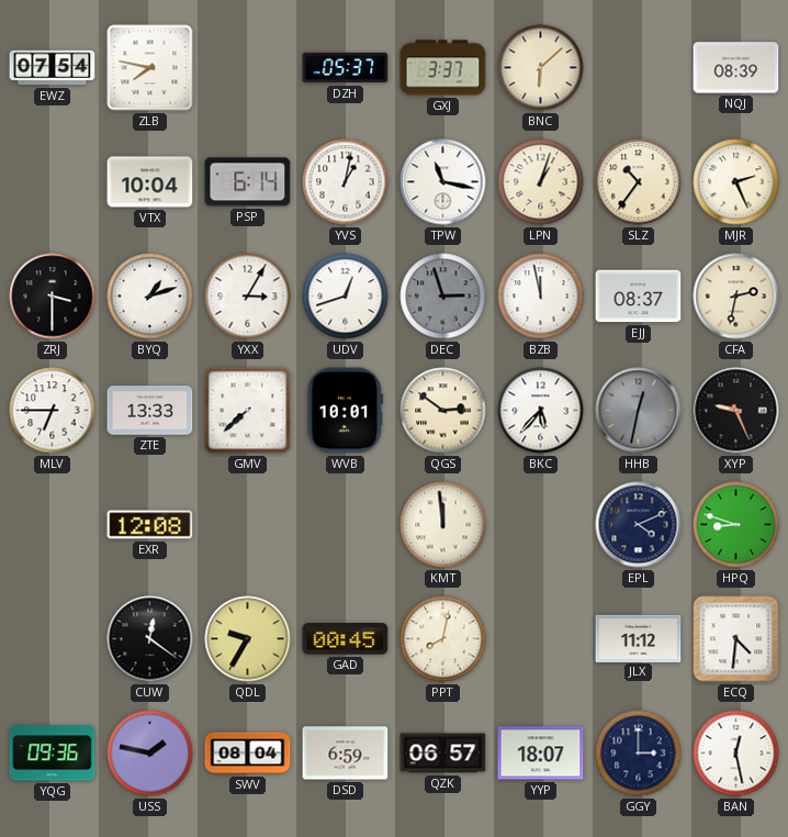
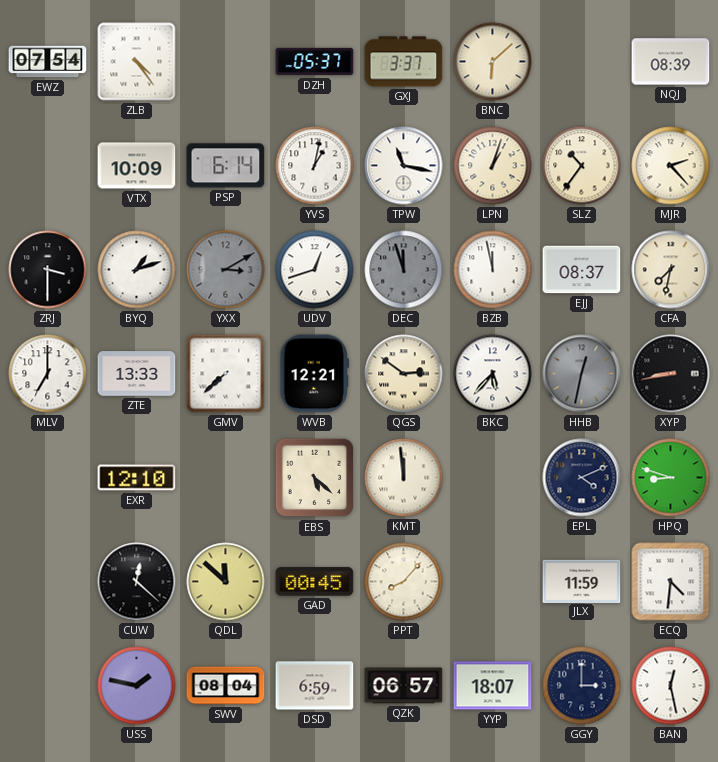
ZLB: 7:47 -> 4:24 (137, 62)
VTX: 10:04 -> 10:09 (137, 166)
MJR: 2:26 -> 2:23 (671, 166)
YXX: 3:05 -> 3:10 (226, 270)
YXX dial: white -> grey (226, 270)
DEC: 2:57 -> 11:57 (404, 270)
CFA: 2:32 -> 7:32 (671, 270)
MLV: 6:45 -> 7:00 (48, 374)
WVB: 10:01 -> 12:21 (314, 374)
XYP: 9:26 -> 8:43 (671, 374)
EXR: 12:08 -> 12:10 (137, 478)
EBS: none -> 5:22 (315, 478)
CUW: 12:21 -> 12:22 (137, 582)
QDL: 9:35 -> 11:52 (226, 582)
PPT: 8:02 -> 8:07 (404, 582)
JLX: 11:12 -> 11:59 (582, 581)
YQG: 09:36 -> none (53, 754)
